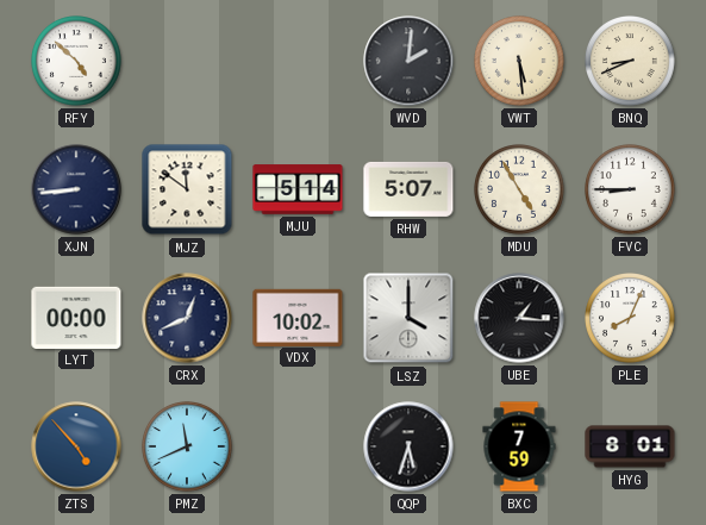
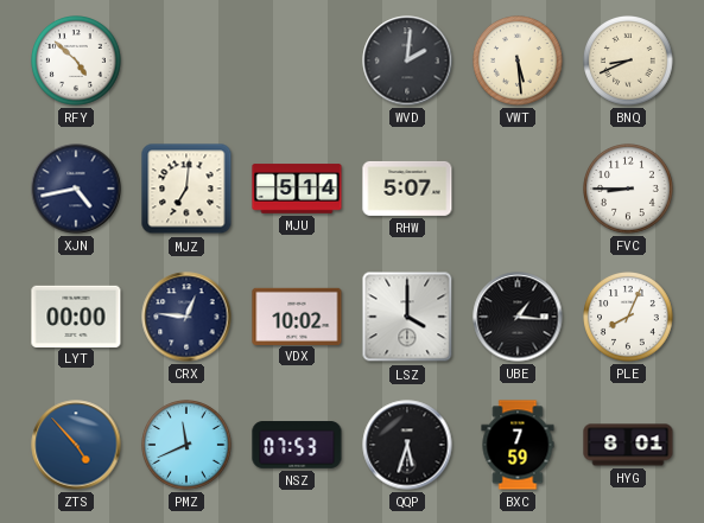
XJN: 8:44 -> 4:43 (76, 189)
MJZ: 11:51 -> 7:01 (186, 189)
MDU: 4:55 -> none (520, 190)
CRX: 12:41 -> 12:46 (186, 317)
NSZ: none -> 07:53 (297, 445)
